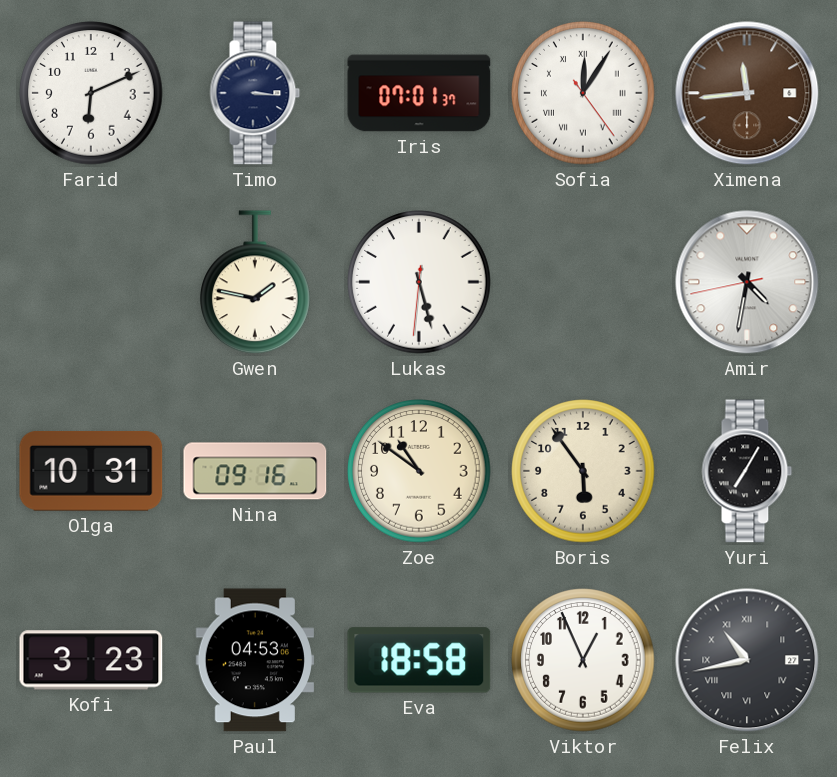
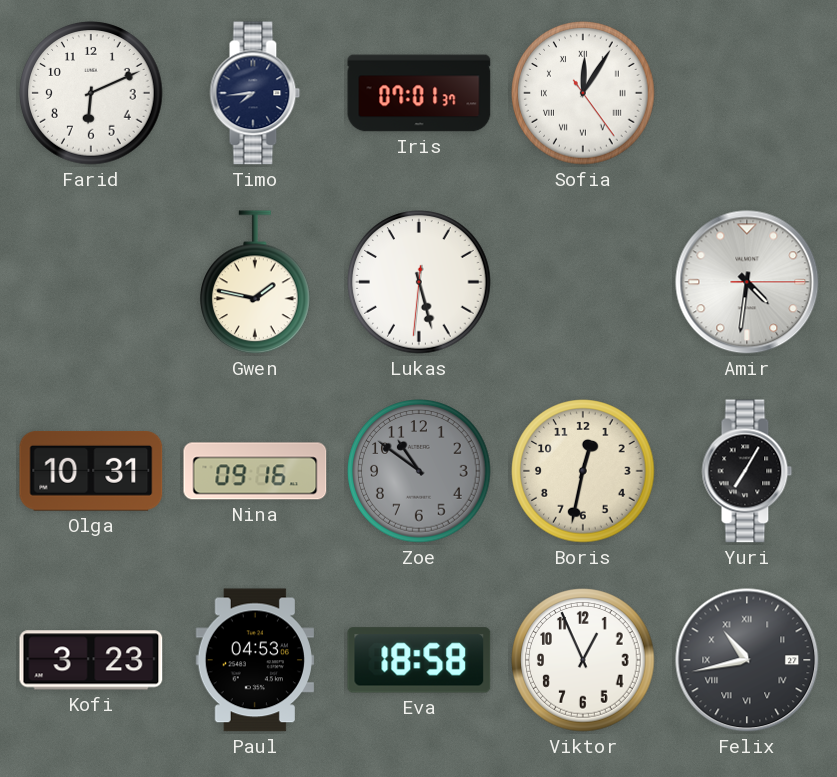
Timo: 3:16 -> 7:44 (255, 93)
Ximena: 11:44 -> none (747, 93)
Amir: 4:31:43 -> 4:31:15 (747, 282)
Zoe dial: cream -> grey (419, 471)
Boris: 5:54 -> 12:32 (583, 471)
